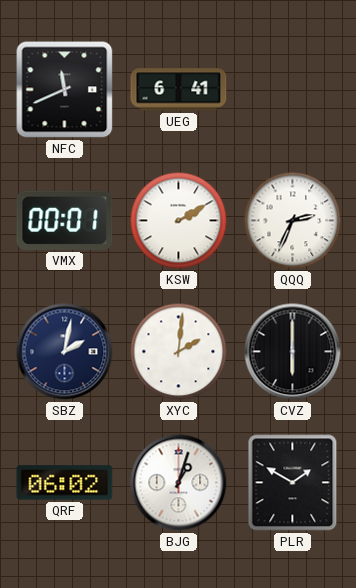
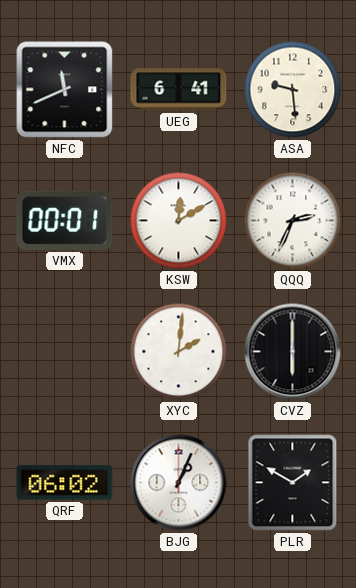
ASA: none -> 9:29 (293, 90)
KSW: 2:10 -> 12:10 (179, 221)
SBZ: 2:02 -> none (65, 352)
BJG: 1:03 -> 1:04 (179, 483)
